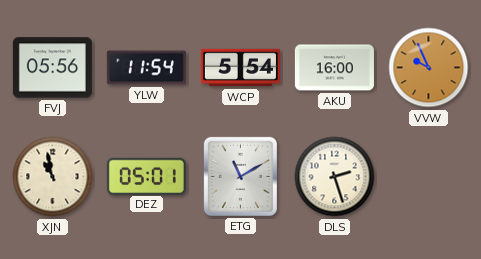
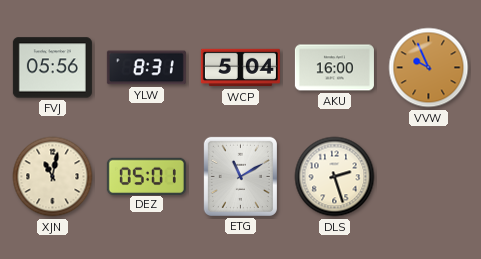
YLW: 11:54 -> 8:31 (146, 68)
WCP: 5:54 -> 5:04 (240, 68)
XJN: 10:58 -> 11:02 (53, 177)
